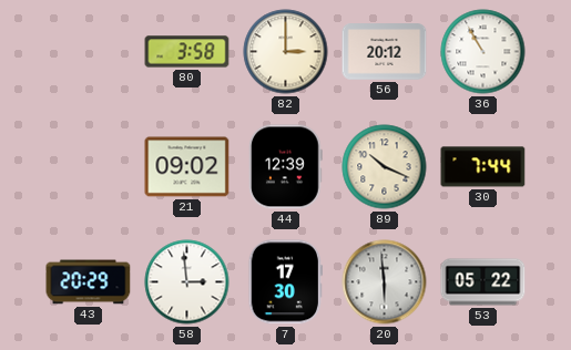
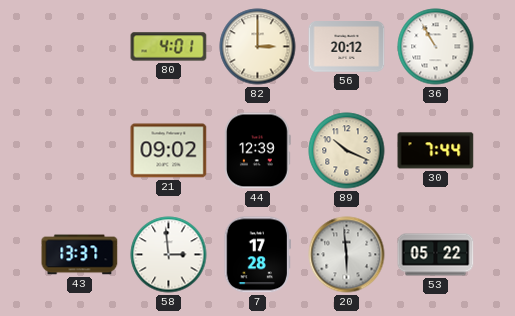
80: 3:58 -> 4:01 (169, 47)
43: 20:29 -> 13:37 (80, 255)
7: 17:30 -> 17:28 (257, 255)
